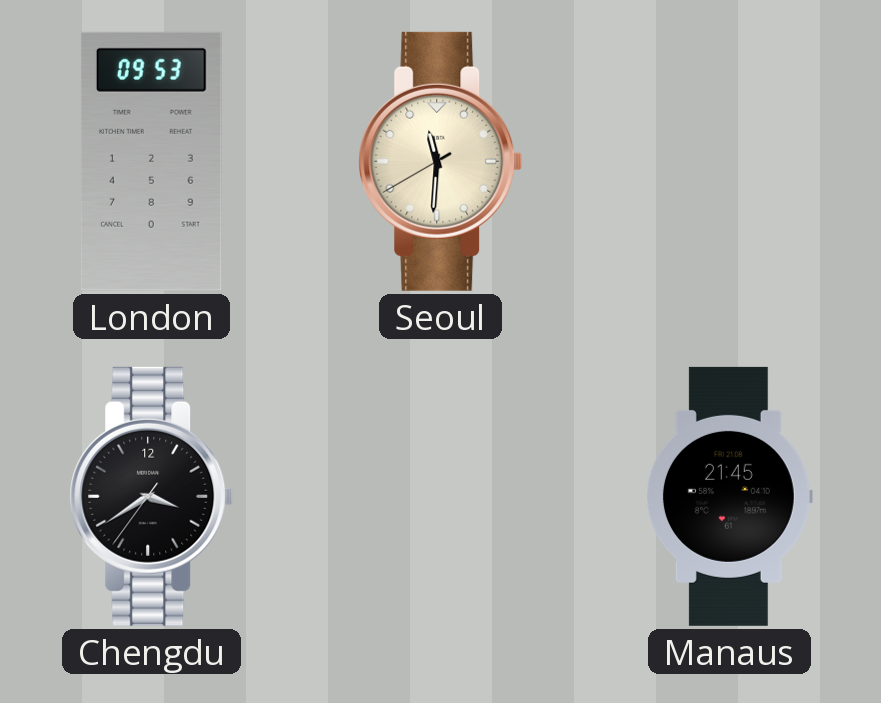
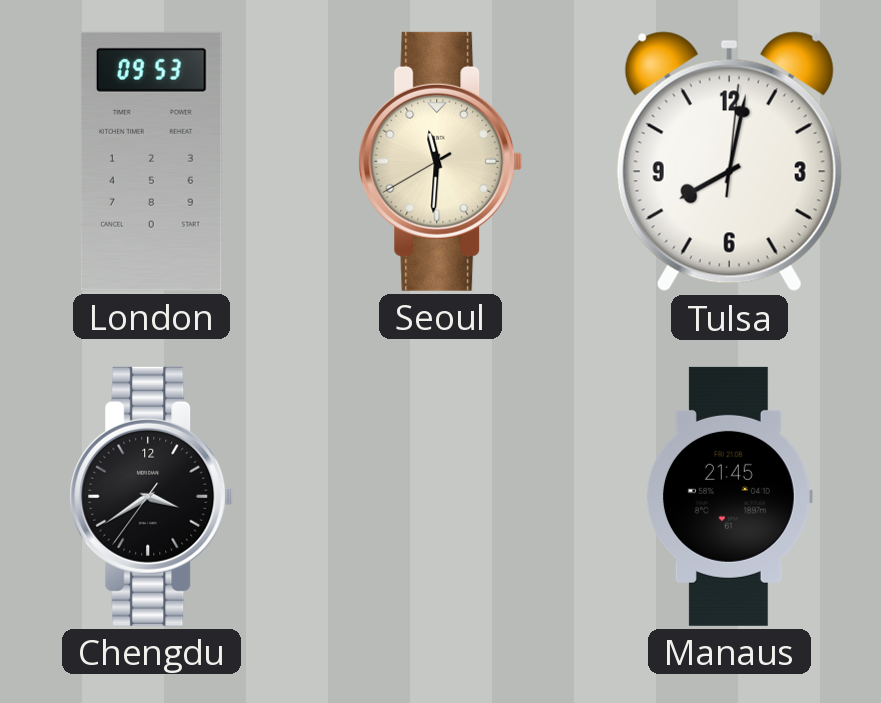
Tulsa: none -> 8:02 (729, 162)
